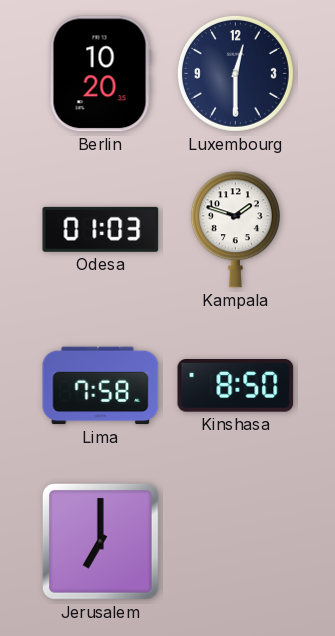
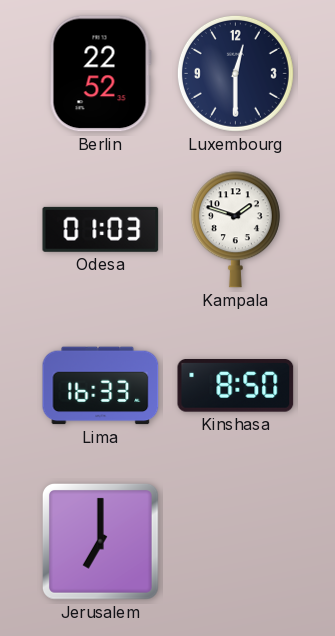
Berlin: 10:20 -> 22:52 (100, 74)
Lima: 7:58 -> 16:33 (101, 386)
